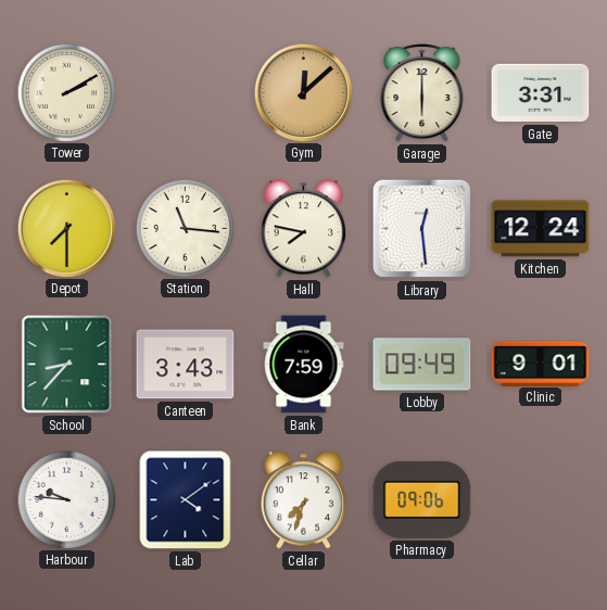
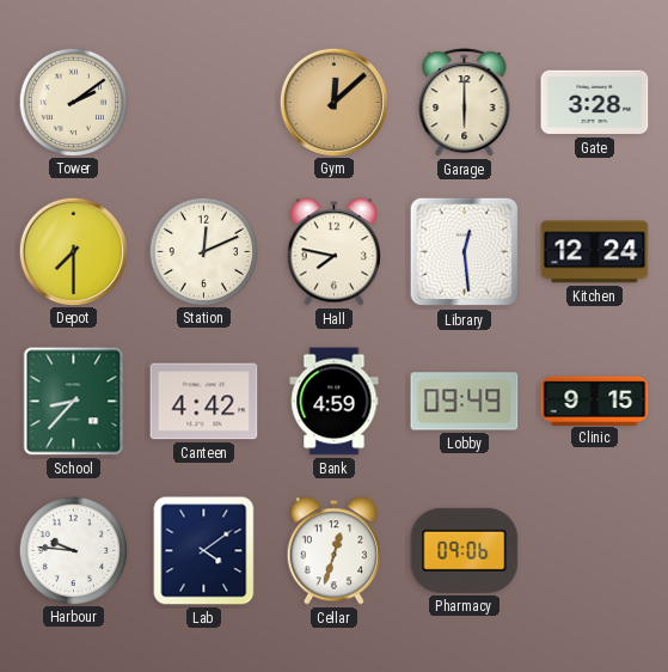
Tower: 2:10 -> 2:09 (73, 102)
Gate: 3:31 -> 3:28 (595, 103)
Station: 11:16 -> 12:11 (203, 251)
Canteen: 3:43 -> 4:42 (204, 402)
Bank: 7:59 -> 4:59 (335, 402)
Clinic: 9:01 -> 9:15 (595, 401)
Cellar: 7:33 -> 12:33 (333, 551)
